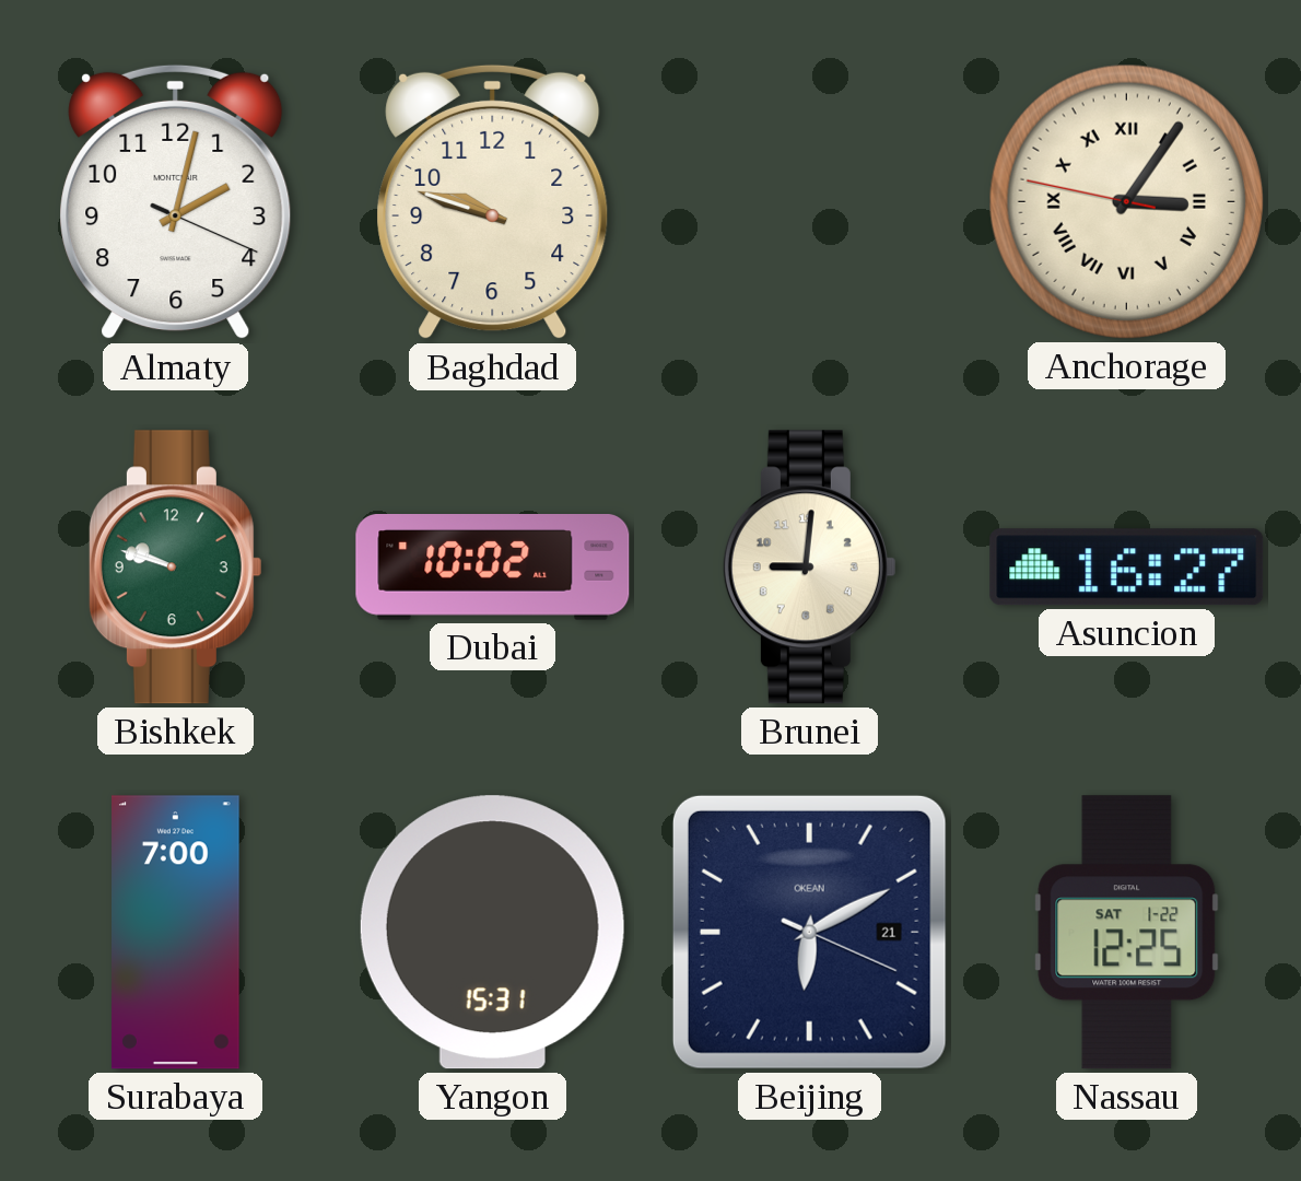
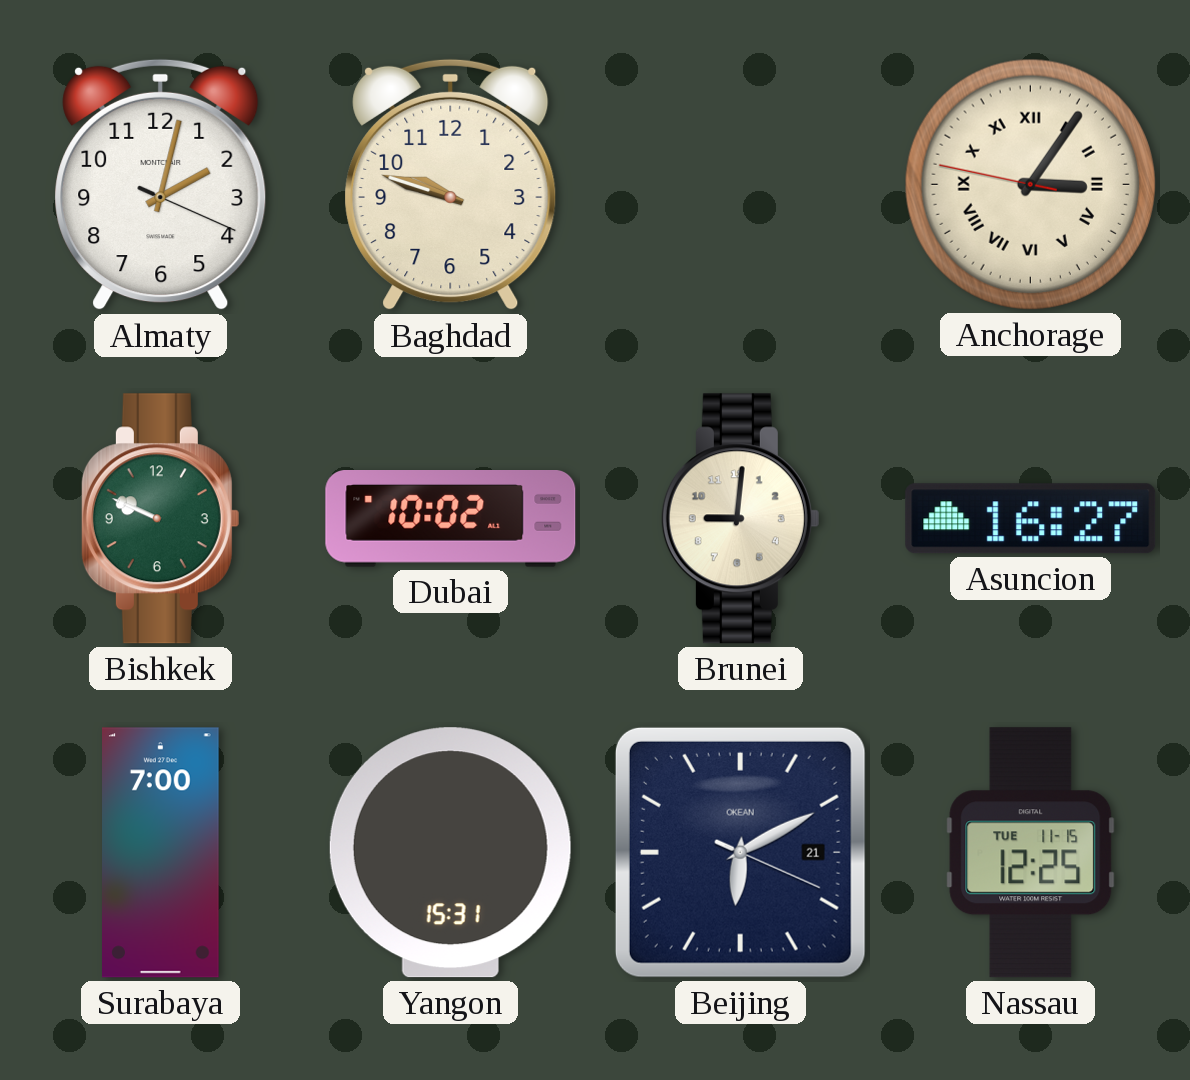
Bishkek: 9:48 -> 9:49 (160, 519)
Nassau date: SAT 1-22 -> TUE 11-15 (1031, 853)
